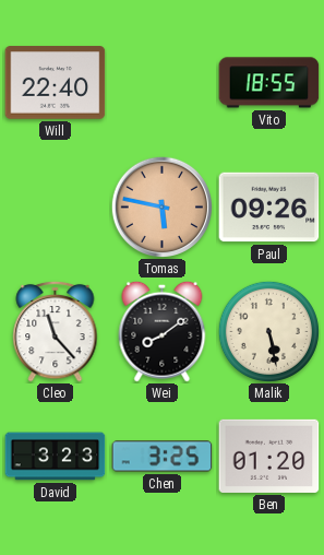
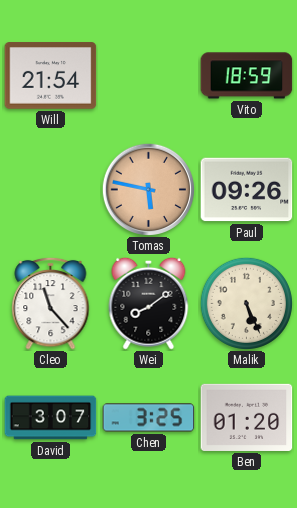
Will: 22:40 -> 21:54 (51, 76)
Vito: 18:55 -> 18:59 (247, 76)
Malik: 5:28 -> 5:26 (246, 303)
David: 3:23 -> 3:07 (51, 418)
